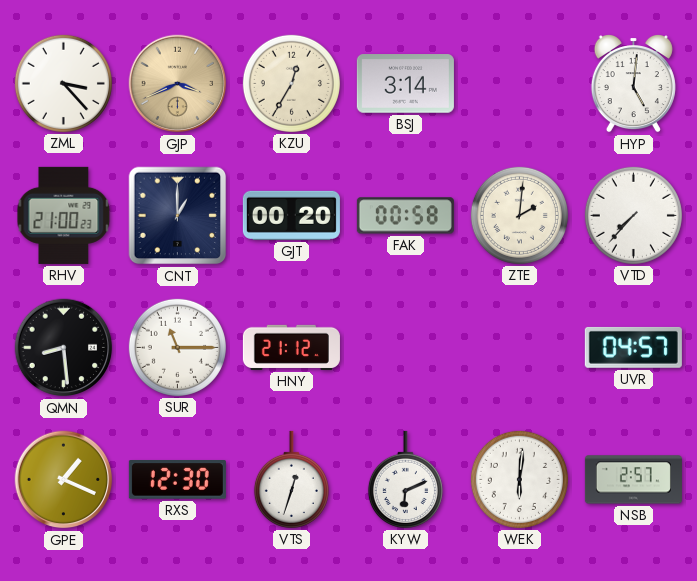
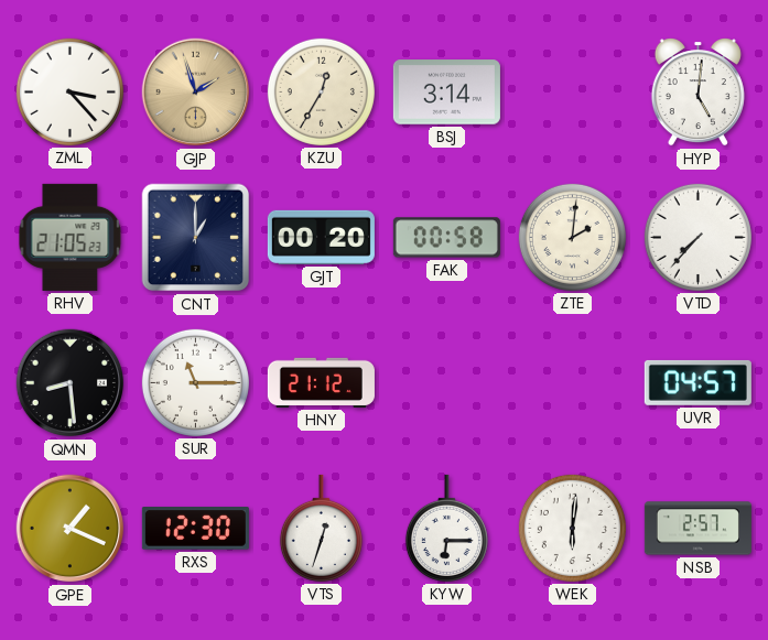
GJP: 3:41 -> 1:57 (196, 93)
RHV: 21:00 -> 21:05 (71, 237)
KYW: 6:11 -> 6:15 (446, 528)
